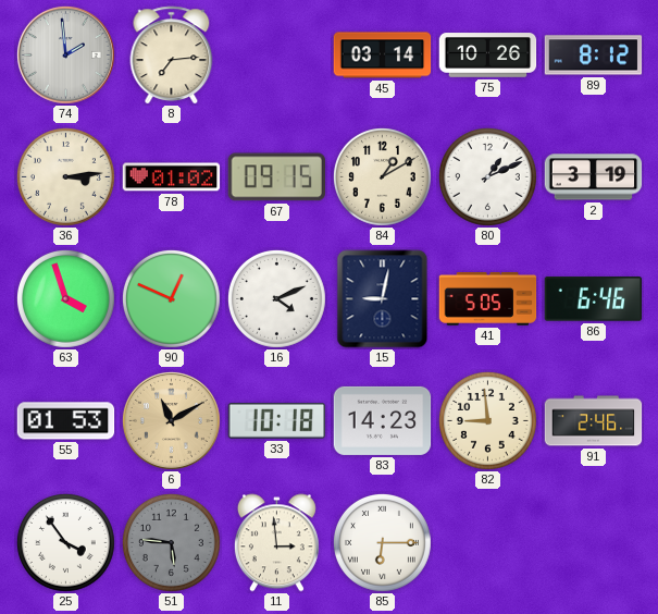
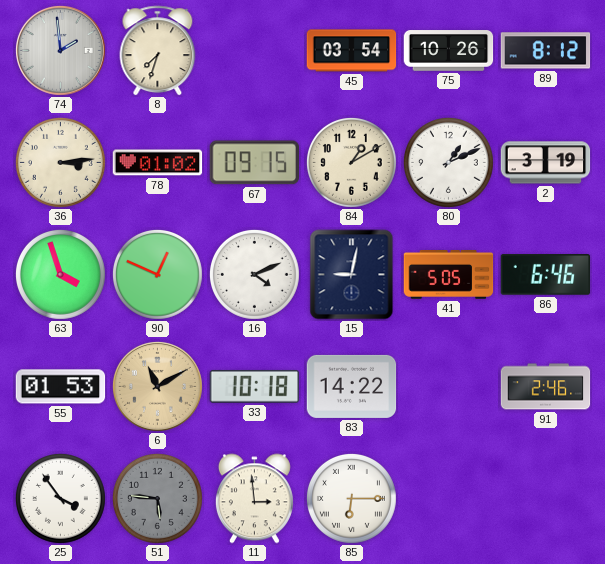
8: 7:14 -> 7:33 (158, 51)
45: 03:14 -> 03:54 (352, 51)
83: 14:23 -> 14:22 (352, 386)
82: 8:59 -> none (487, 420)
